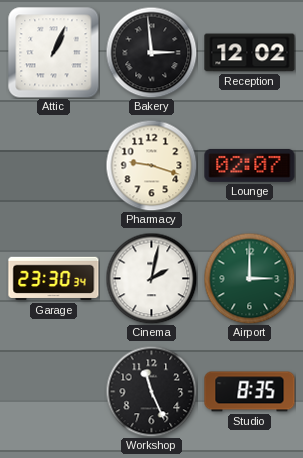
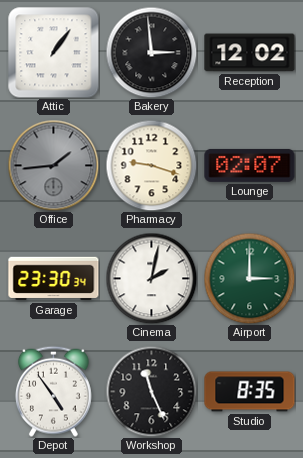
Attic: 1:04 -> 1:06 (54, 53)
Office: none -> 1:44 (53, 165)
Depot: none -> 4:54 (53, 391)
